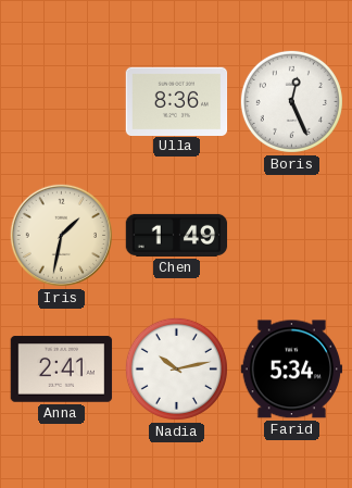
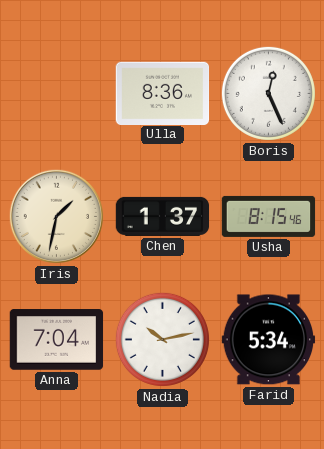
Chen: 1:49 -> 1:37 (163, 216)
Usha: none -> 8:15 (269, 216)
Anna: 2:41 -> 7:04 (57, 340)
